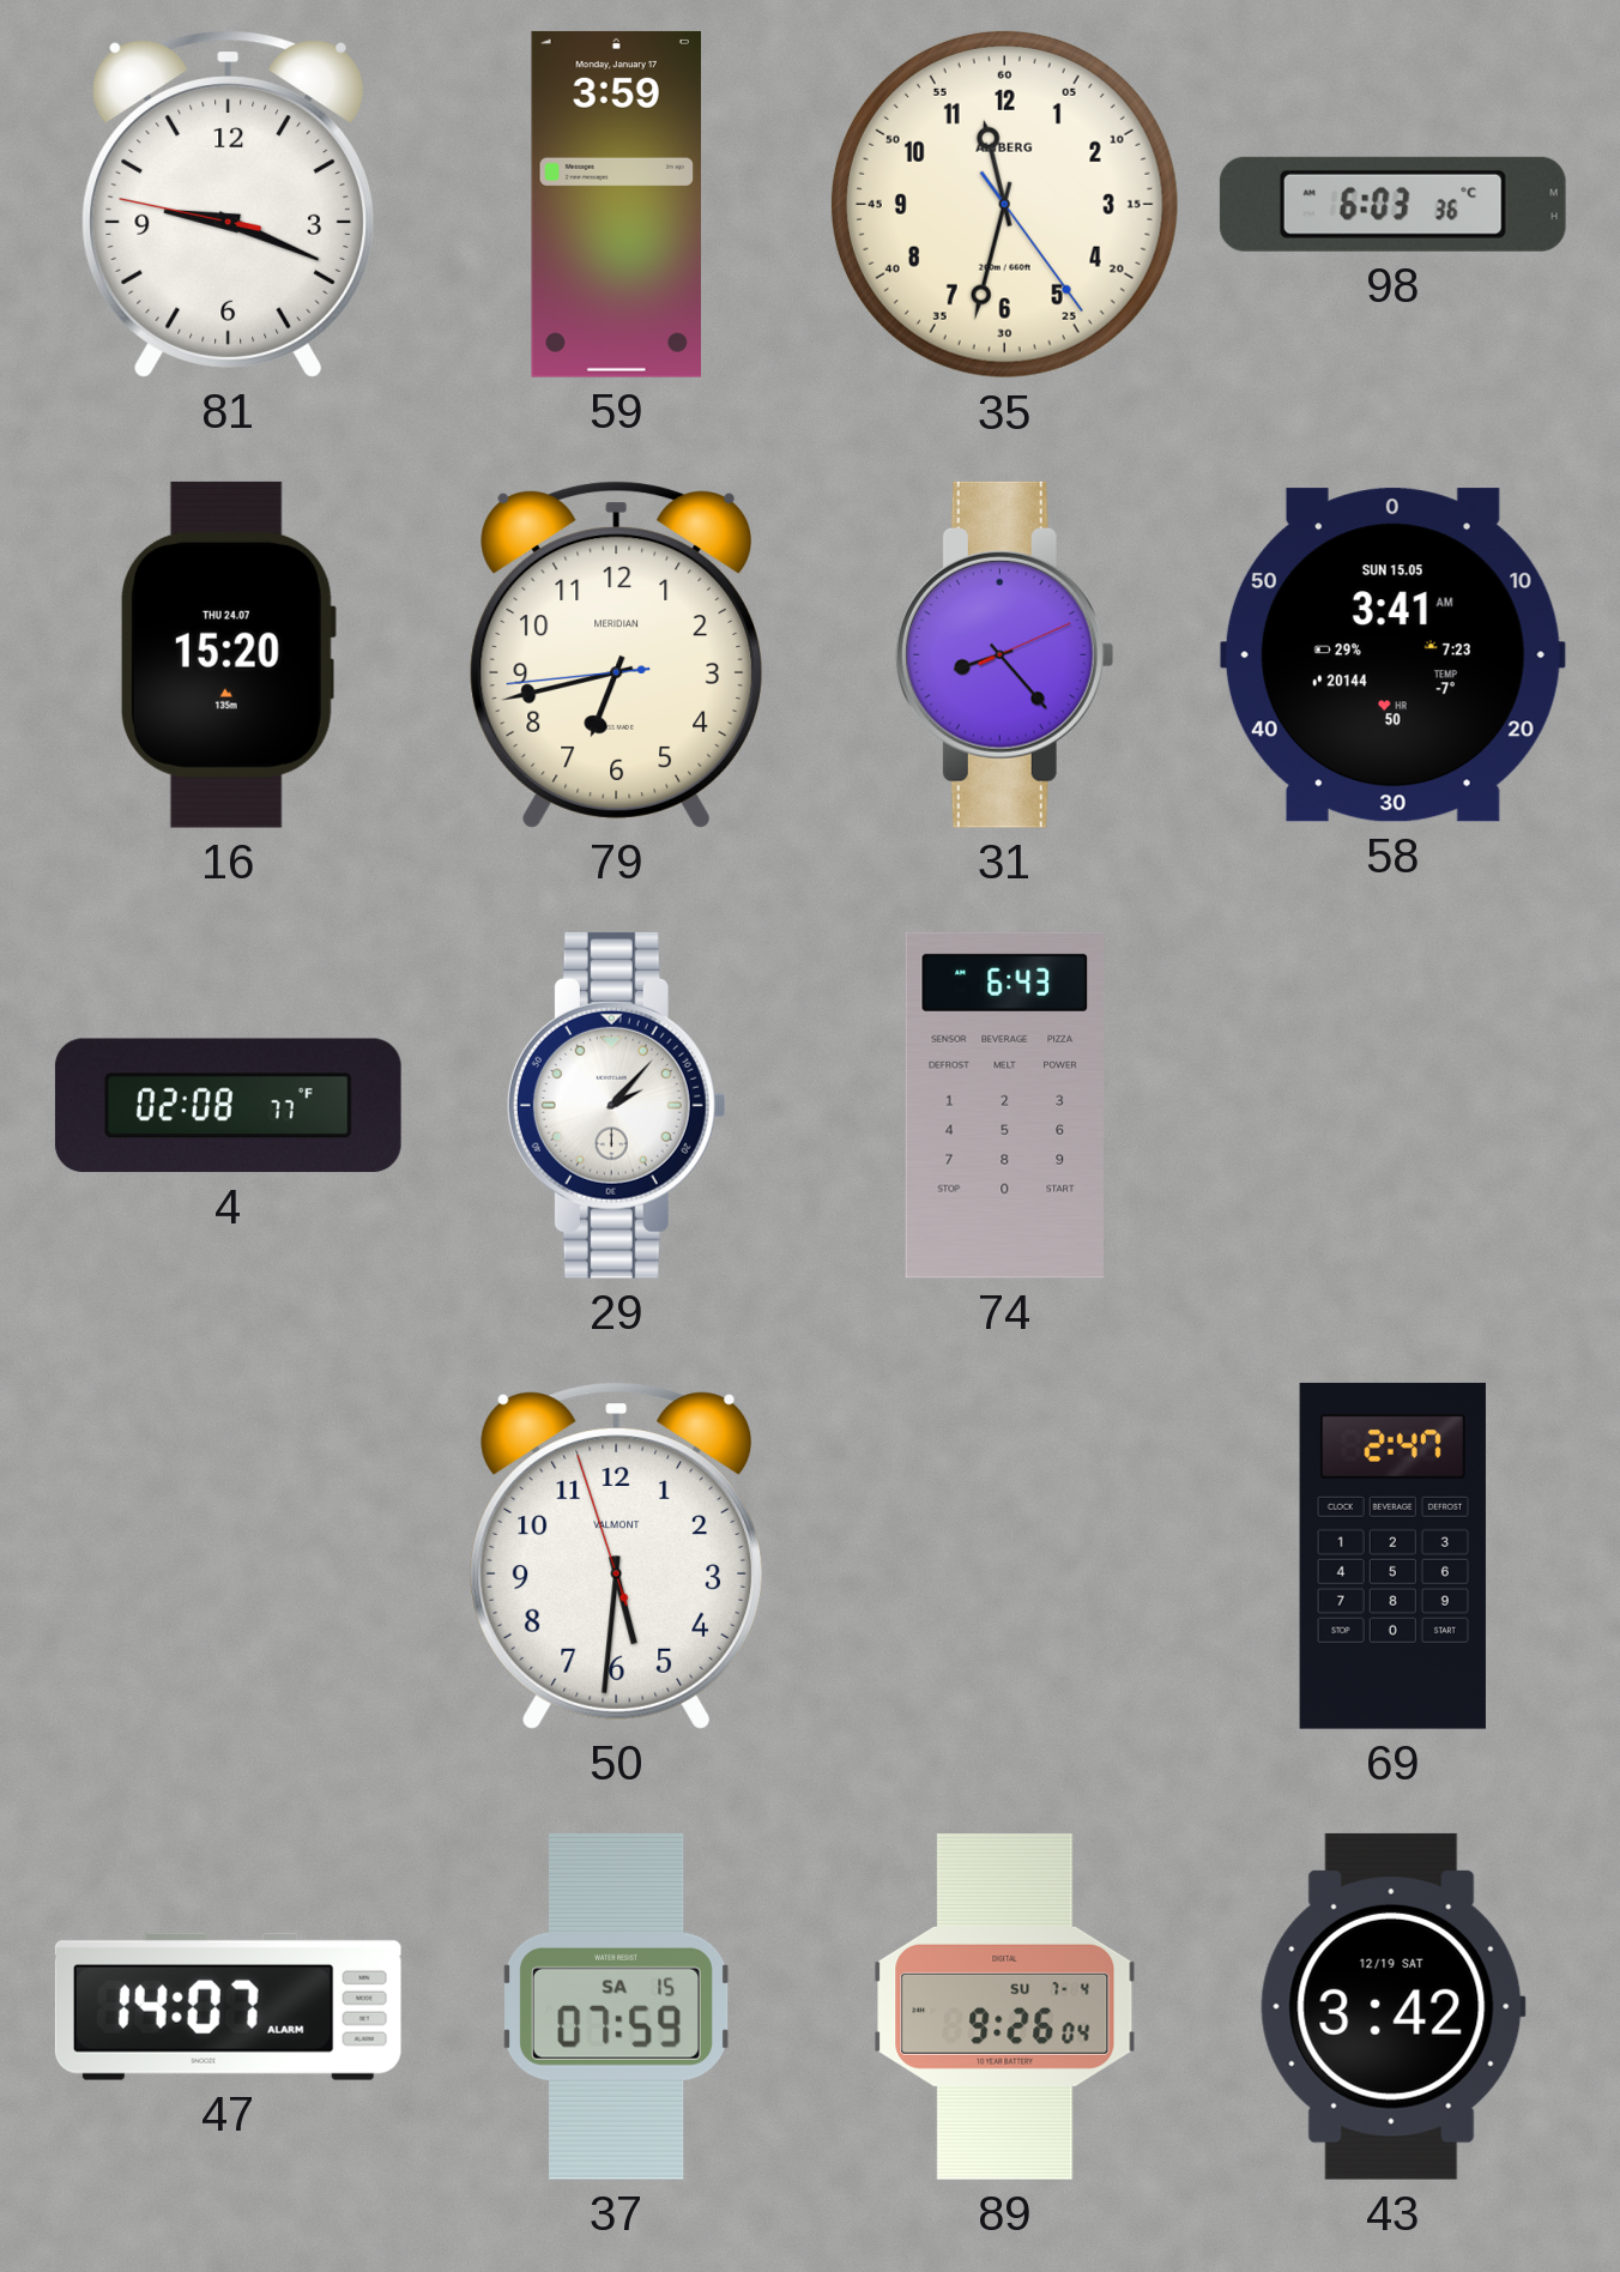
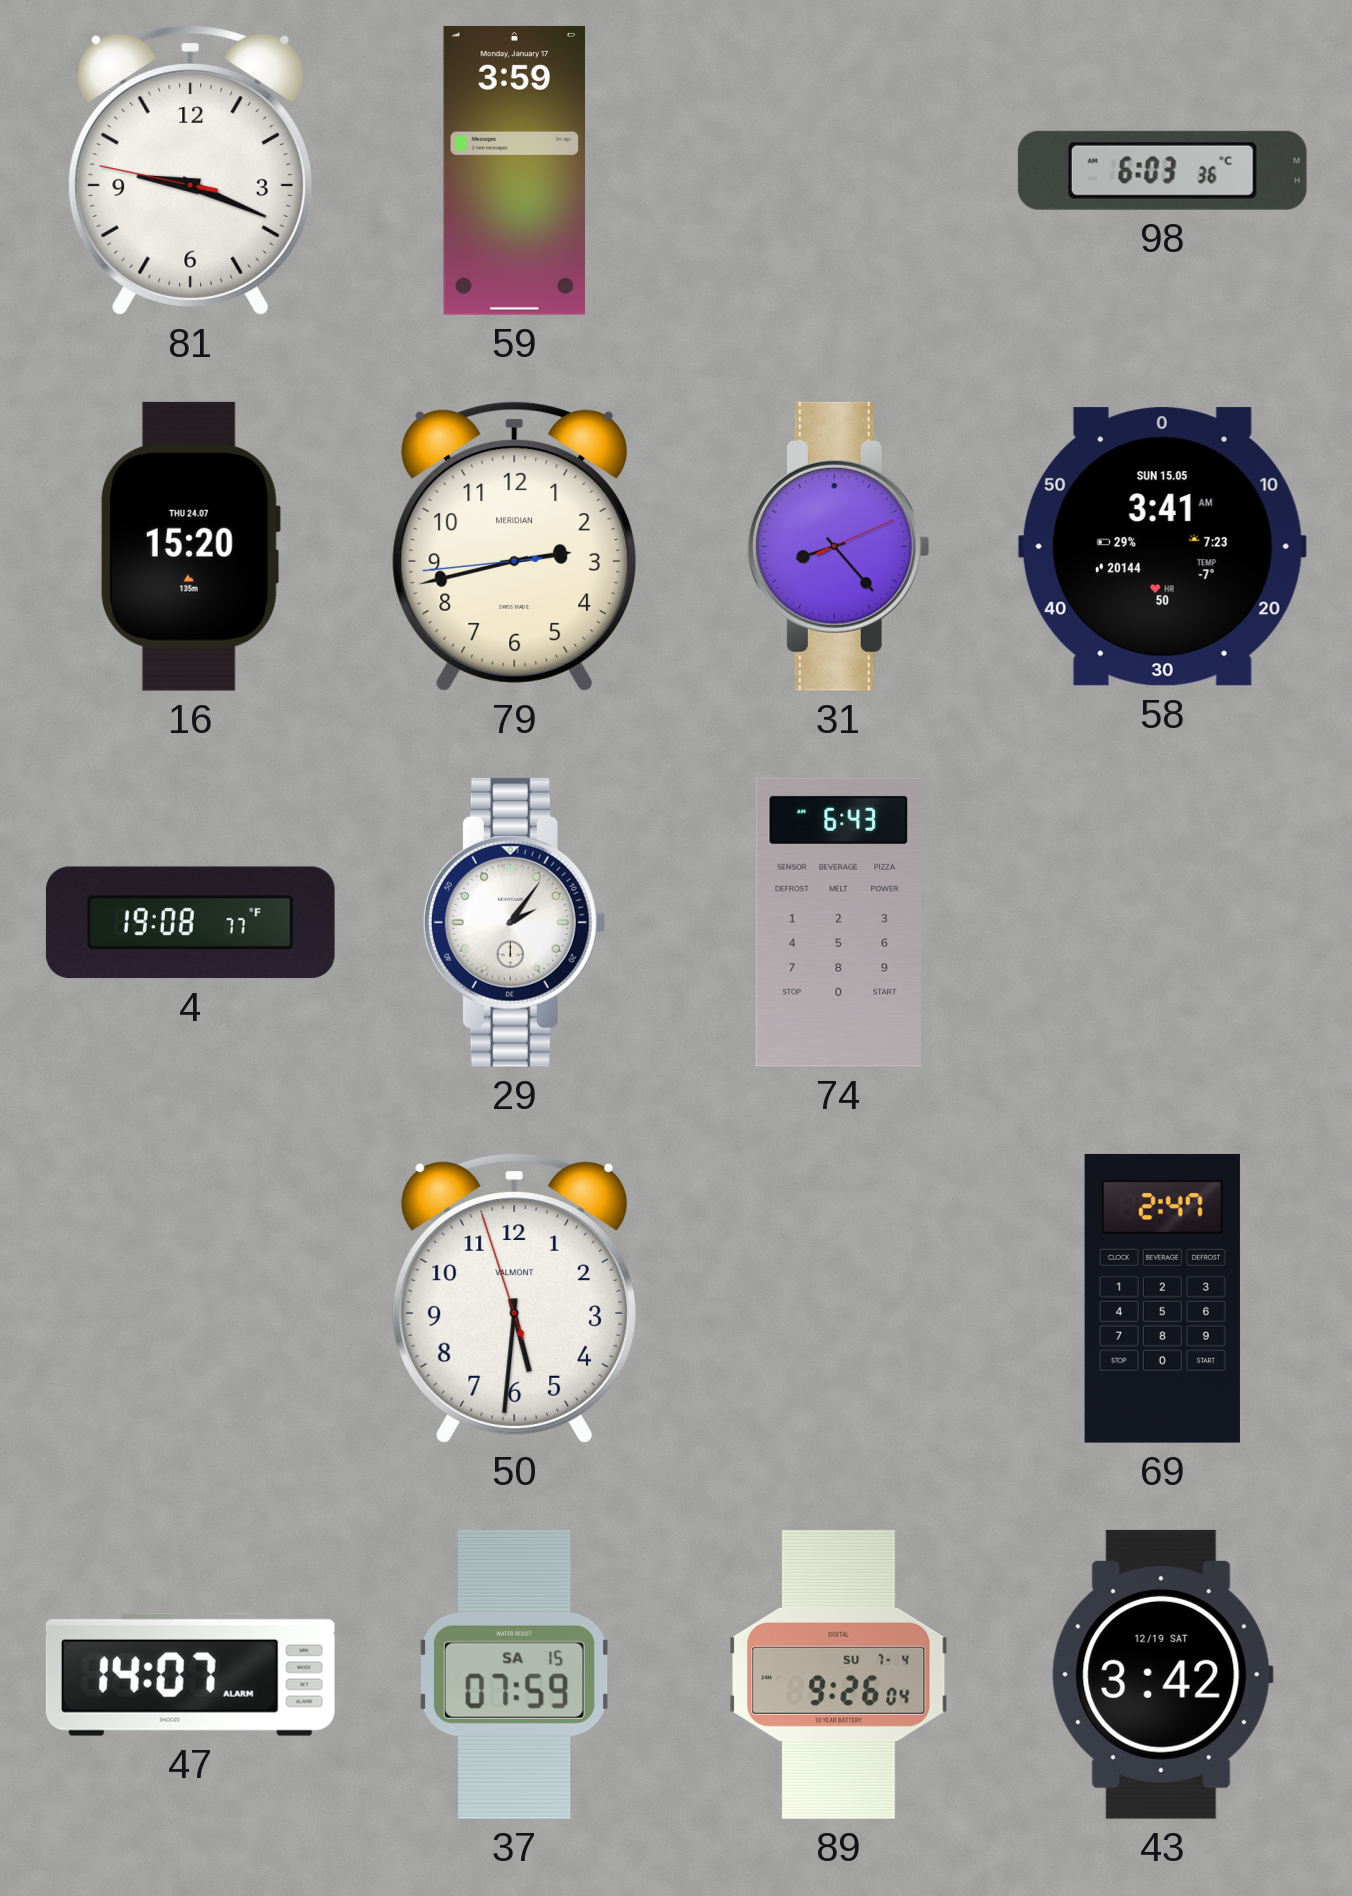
35: 11:32 -> none (1004, 204)
79: 6:42 -> 2:42 (515, 546)
4: 02:08 -> 19:08 (190, 923)
29: 2:07 -> 2:06 (514, 922)
